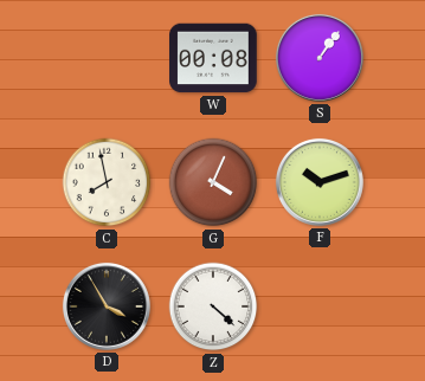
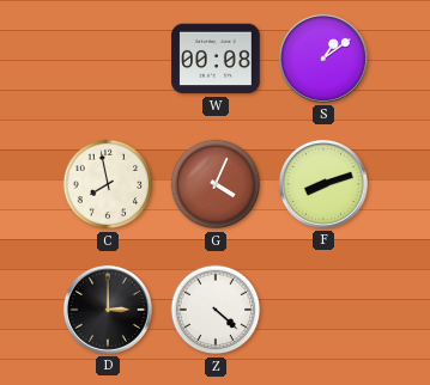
S: 1:06 -> 1:09 (323, 59)
F: 10:12 -> 8:12 (323, 184)
D: 3:55 -> 3:00 (108, 310)
